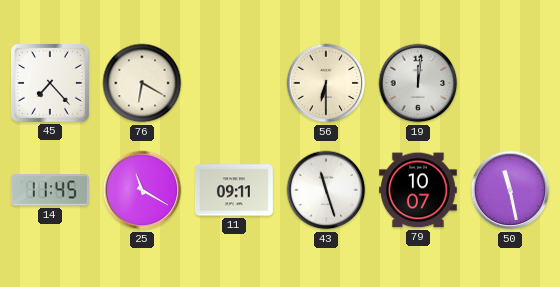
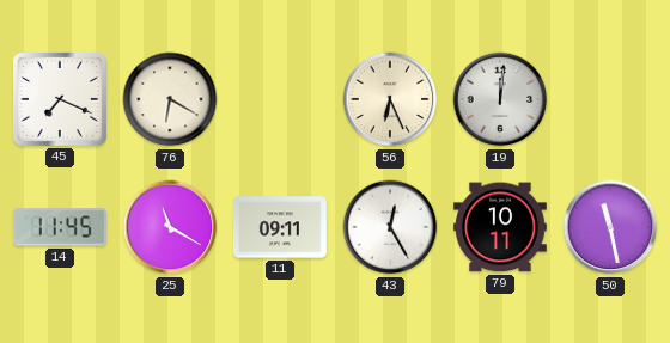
45: 7:23 -> 7:19 (60, 99)
56: 6:30 -> 6:26 (390, 99)
43: 11:27 -> 12:25 (390, 227)
79: 10:07 -> 10:11 (500, 227)
